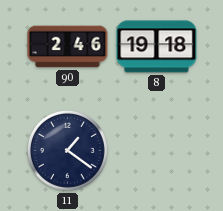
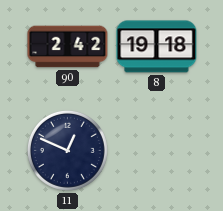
90: 2:46 -> 2:42 (68, 47)
11: 1:21 -> 12:49 (67, 150)
